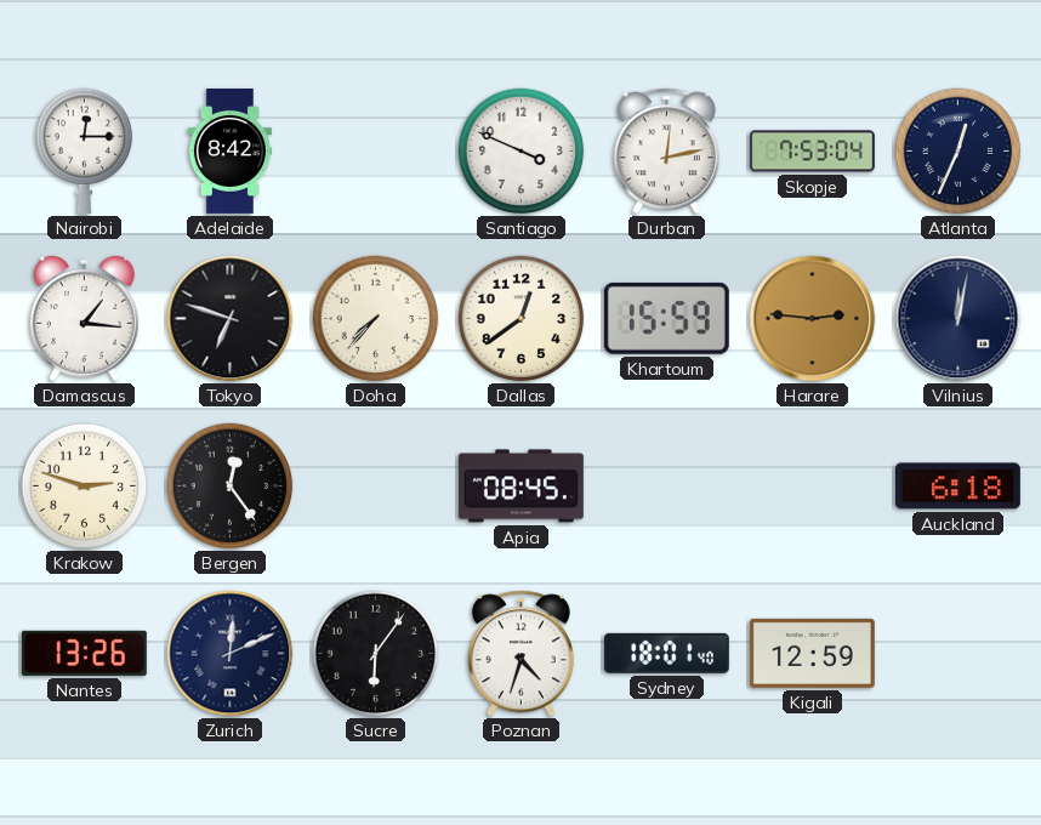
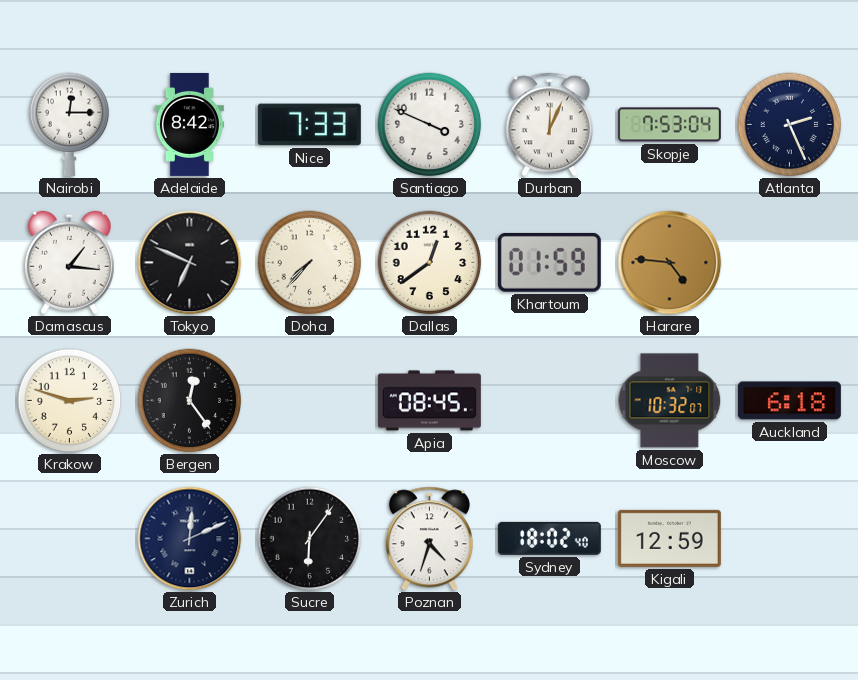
Nice: none -> 7:33 (309, 125)
Durban: 12:13 -> 12:04 (549, 125)
Atlanta: 12:34 -> 2:26 (790, 125)
Tokyo: 6:48 -> 6:49 (190, 263)
Khartoum: 15:59 -> 01:59 (549, 262)
Harare: 2:46 -> 4:46 (670, 263)
Vilnius: 12:02 -> none (958, 319)
Moscow: none -> 10:32 (670, 401)
Nantes: 13:26 -> none (84, 653)
Sydney: 18:01 -> 18:02 (549, 538)
